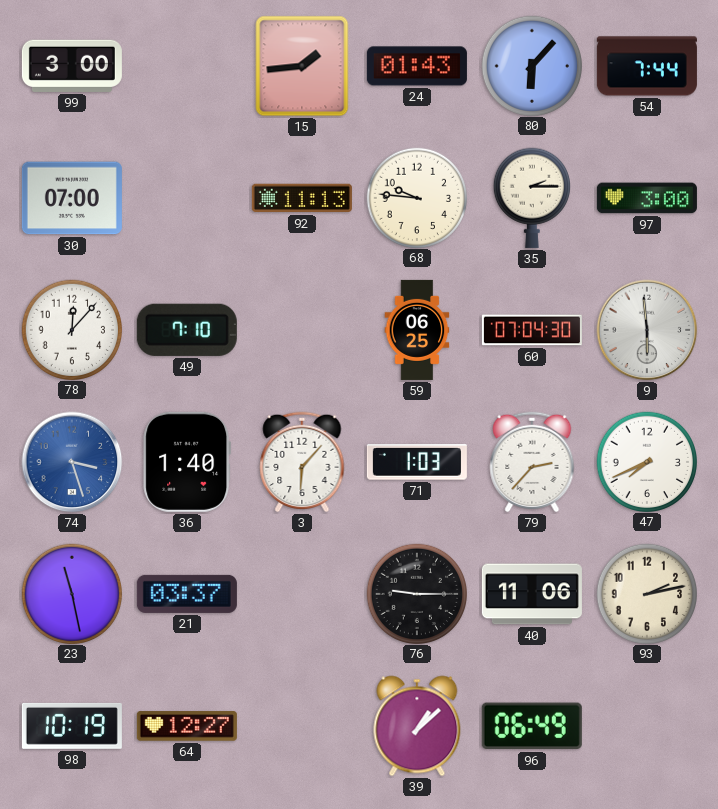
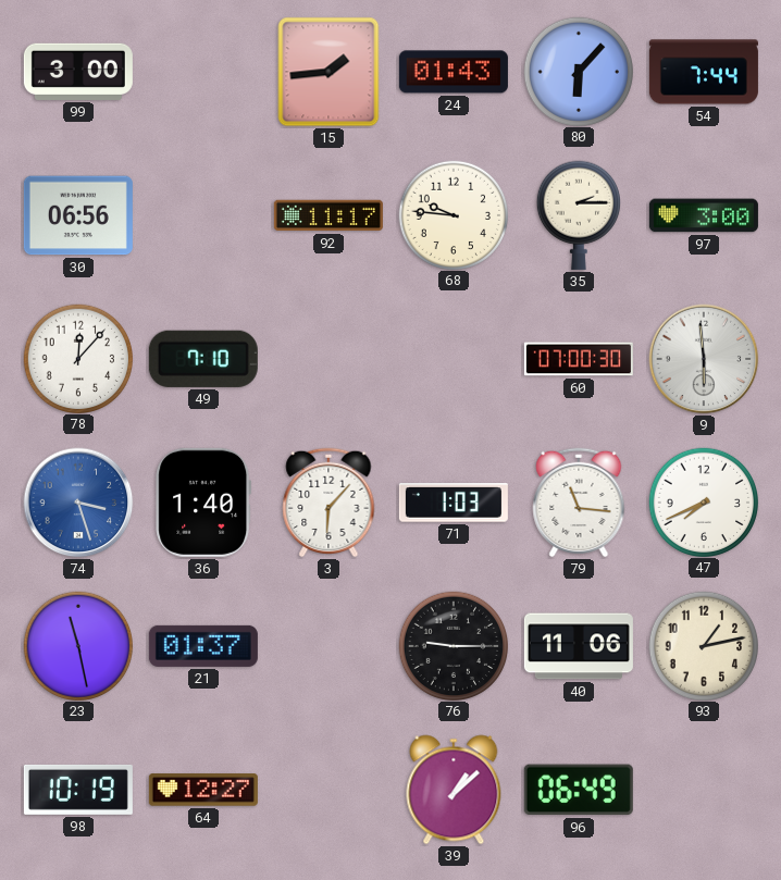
30: 07:00 -> 06:56 (78, 215)
92: 11:13 -> 11:17 (328, 215)
59: 06:25 -> none (417, 330)
60: 07:04 -> 07:00 (579, 359)
79: 2:37 -> 11:16 (579, 503)
21: 03:37 -> 01:37 (203, 646)
93: 2:13 -> 1:13 (703, 645)
